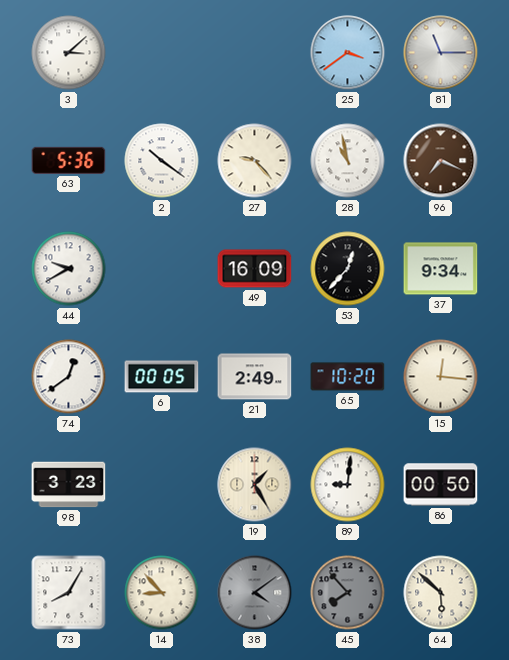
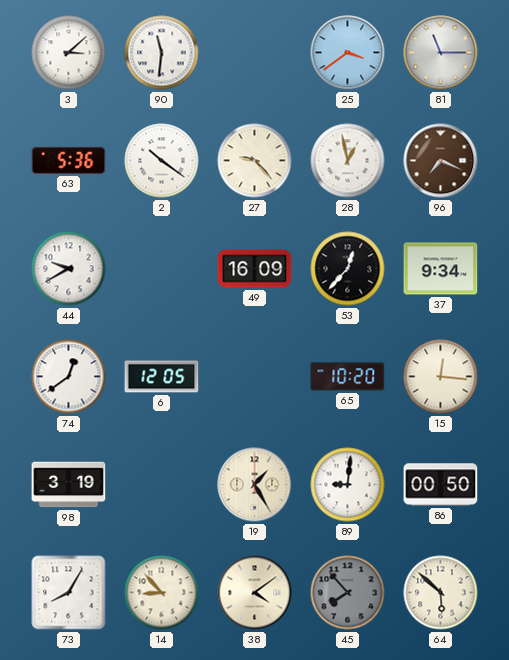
90: none -> 11:31 (162, 53)
28: 10:58 -> 12:58 (348, 161)
6: 00:05 -> 12:05 (162, 377)
21: 2:49 -> none (255, 377)
98: 3:23 -> 3:19 (69, 485)
38 dial: grey -> cream (255, 593)
